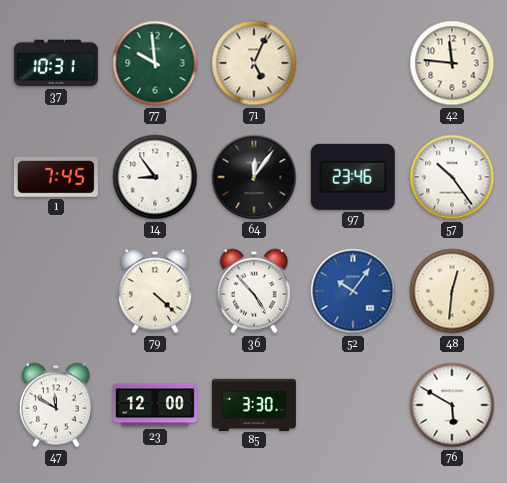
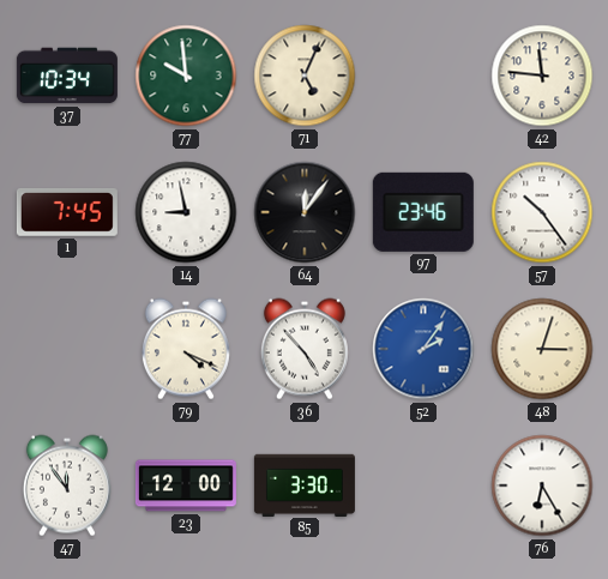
37: 10:31 -> 10:34 (67, 76)
14: 8:54 -> 8:58 (186, 212)
79: 4:22 -> 4:19 (186, 349)
52: 10:06 -> 2:06 (423, 349)
48: 12:31 -> 3:03 (542, 349)
47: 11:50 -> 11:54 (67, 485)
76: 5:50 -> 6:25 (542, 485)
